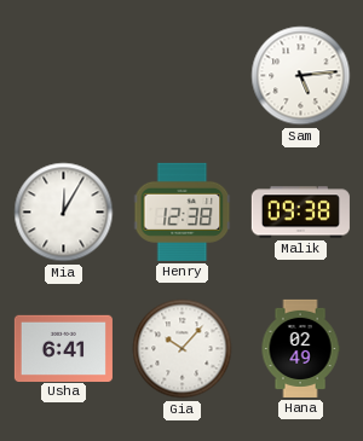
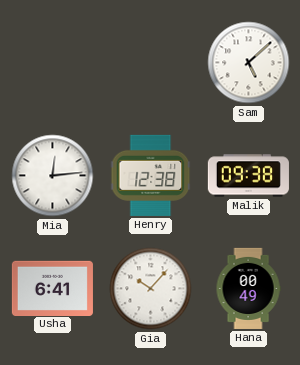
Sam: 5:14 -> 5:08 (249, 63)
Mia: 12:05 -> 12:14 (53, 176)
Hana: 02:49 -> 00:49 (248, 288)
